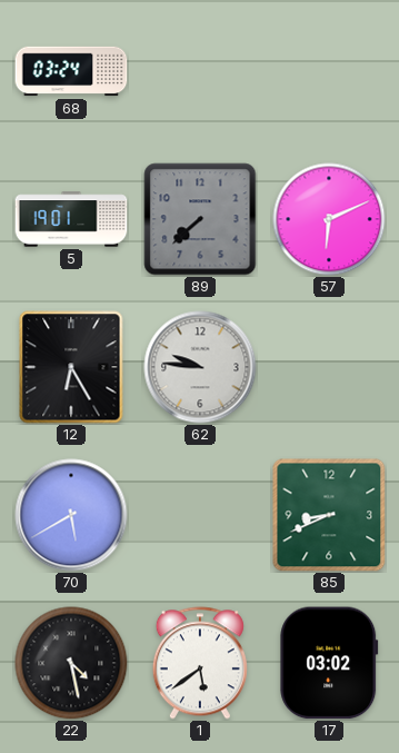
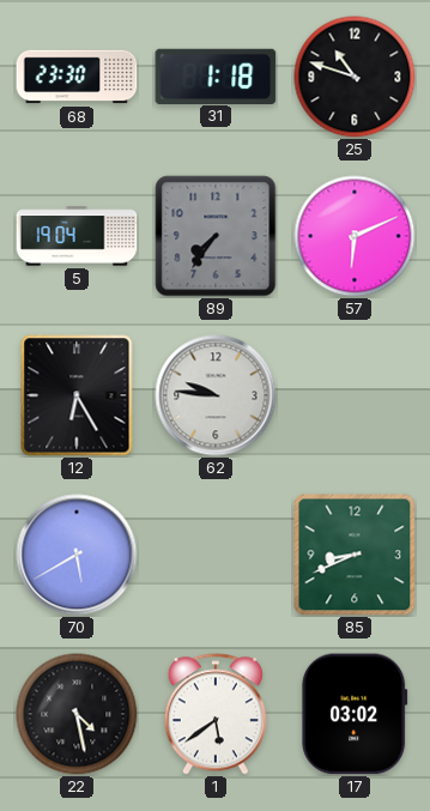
68: 03:24 -> 23:30 (77, 77)
31: none -> 1:18 (216, 75)
25: none -> 10:48 (355, 77)
5: 19:01 -> 19:04 (77, 236)
89: 7:38 -> 7:36 (216, 236)
